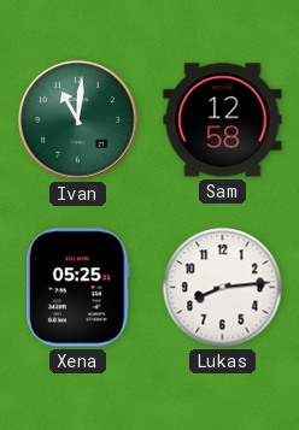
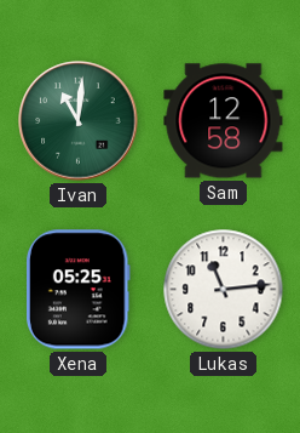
Lukas: 8:14 -> 11:14 (224, 290)
